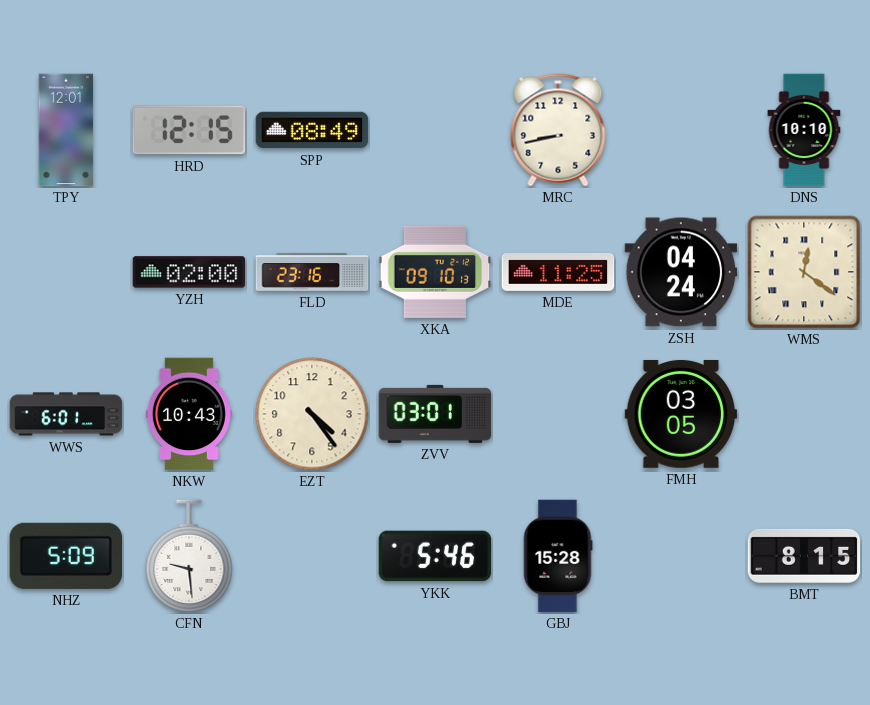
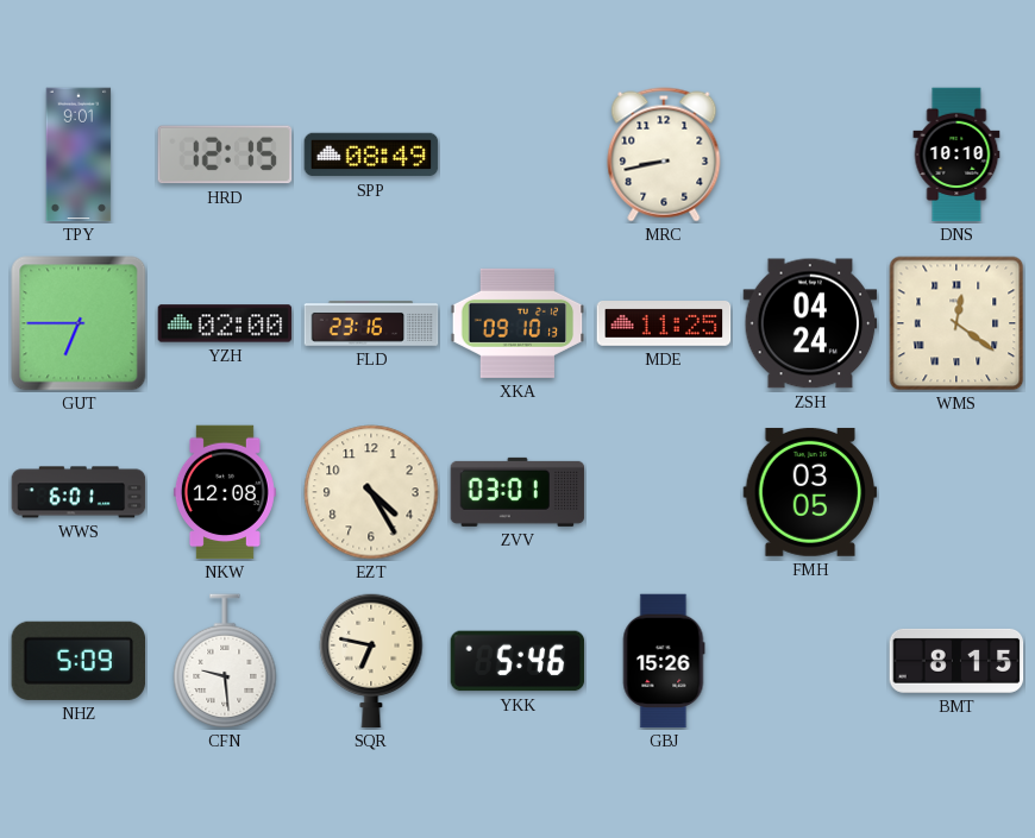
TPY: 12:01 -> 9:01 (79, 155)
GUT: none -> 6:45 (79, 323)
NKW: 10:43 -> 12:08 (225, 492)
EZT: 4:24 -> 4:25 (371, 492)
SQR: none -> 6:47 (371, 661)
GBJ: 15:28 -> 15:26 (664, 661)
